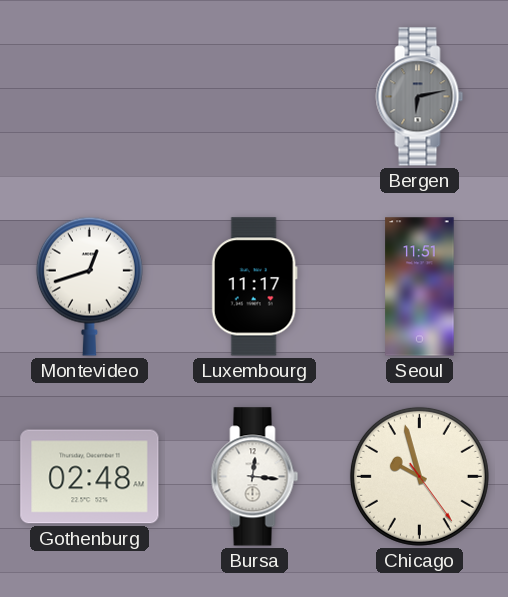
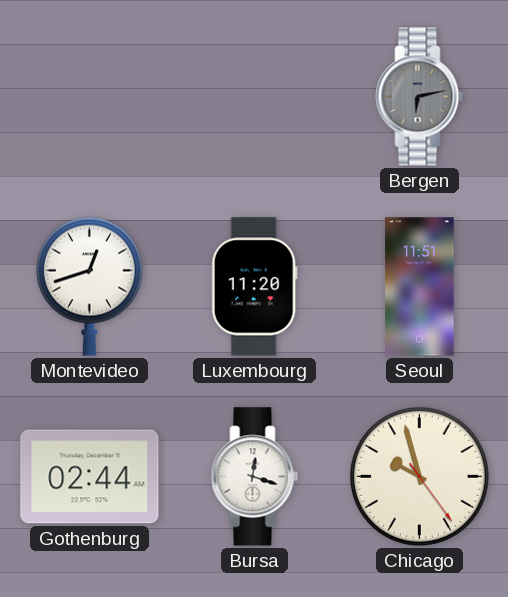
Luxembourg: 11:17 -> 11:20 (254, 287)
Gothenburg: 02:48 -> 02:44 (90, 477)
Bursa: 12:16 -> 12:18 (255, 477)
